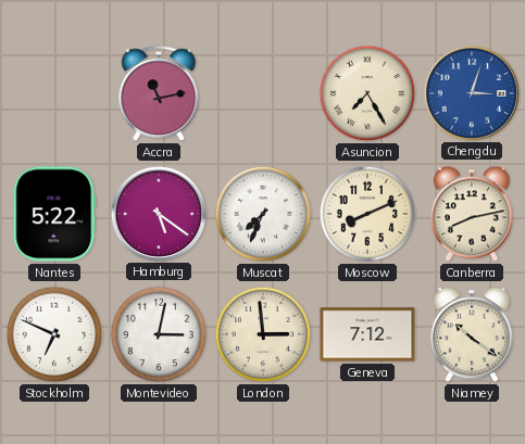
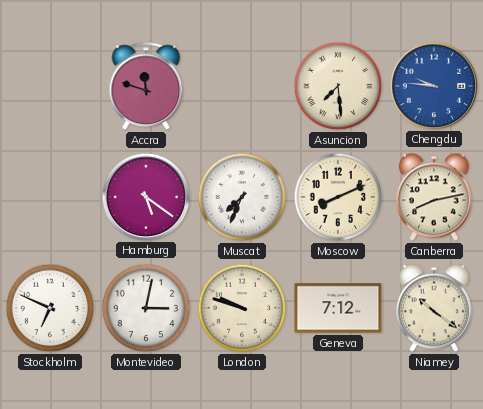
Accra: 11:13 -> 11:48 (146, 87)
Asuncion: 7:25 -> 7:29 (338, 86)
Chengdu: 3:03 -> 9:46 (433, 85)
Nantes: 5:22 -> none (54, 214)
London: 2:59 -> 9:48 (242, 308)
